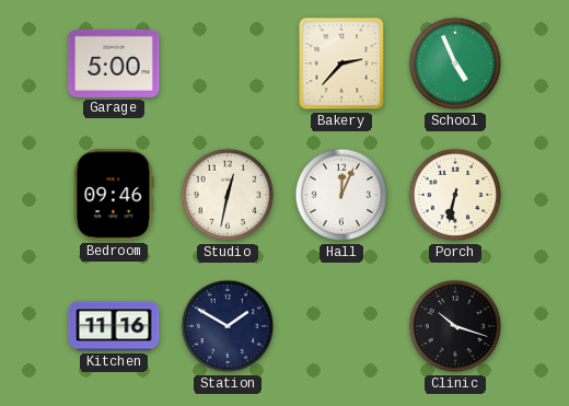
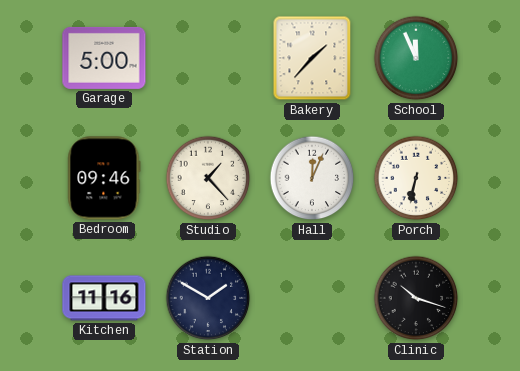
Bakery: 2:37 -> 1:37 (312, 58)
School: 4:56 -> 11:56 (416, 58)
Studio: 12:32 -> 1:23 (208, 178)
